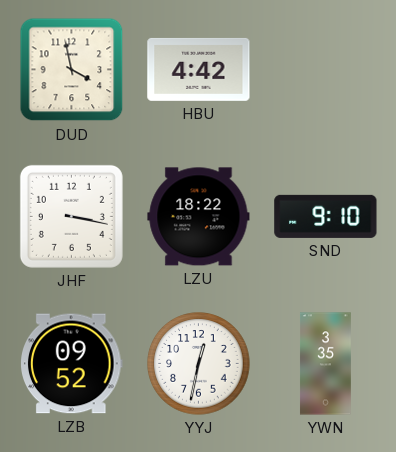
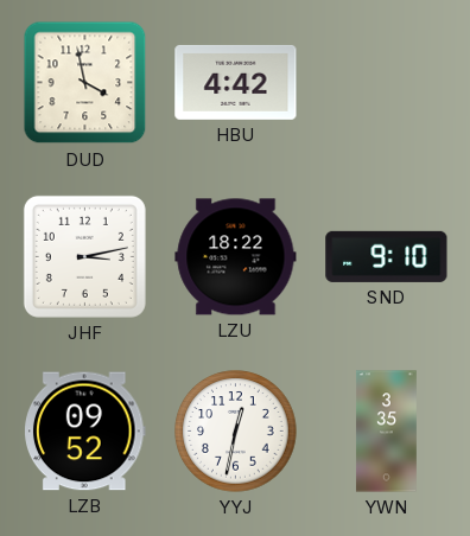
JHF: 3:17 -> 3:13 (84, 256)
